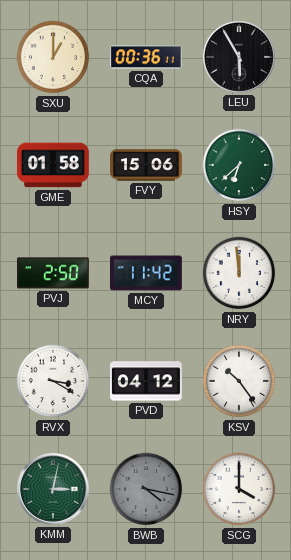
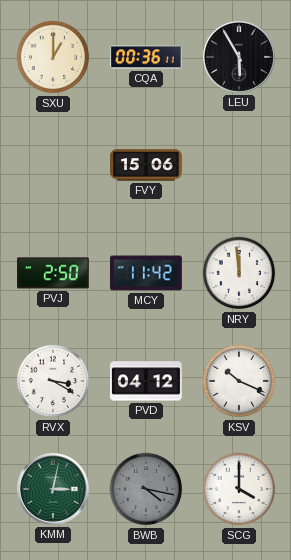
GME: 01:58 -> none (54, 165)
HSY: 6:38 -> none (239, 165)
KSV: 10:24 -> 10:19 (239, 381)
